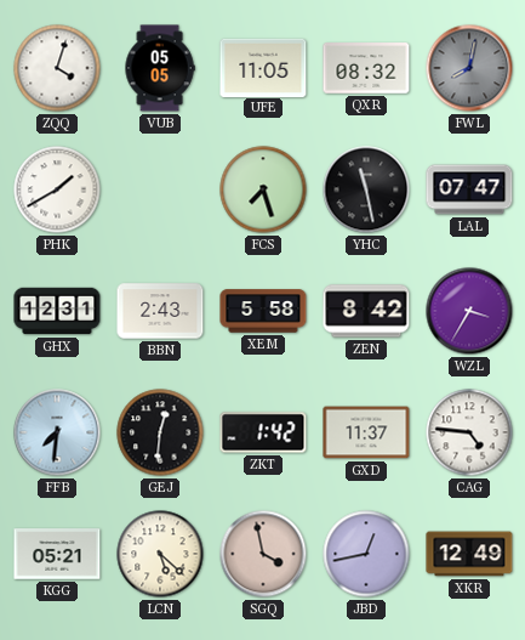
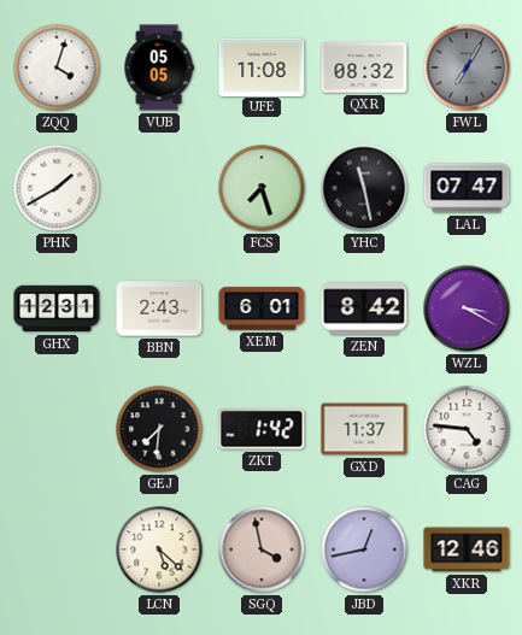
UFE: 11:05 -> 11:08 (262, 66)
FWL: 8:02 -> 7:05 (467, 67)
XEM: 5:58 -> 6:01 (262, 308)
WZL: 3:35 -> 3:20 (467, 308)
FFB: 7:31 -> none (57, 432)
GEJ: 12:31 -> 7:31 (159, 429)
KGG: 05:21 -> none (57, 554)
XKR: 12:49 -> 12:46 (467, 549)
